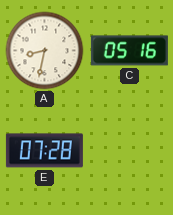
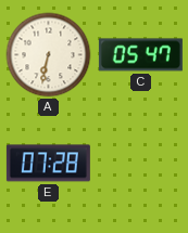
A: 8:32 -> 6:32 (49, 55)
C: 05:16 -> 05:47 (140, 55)
